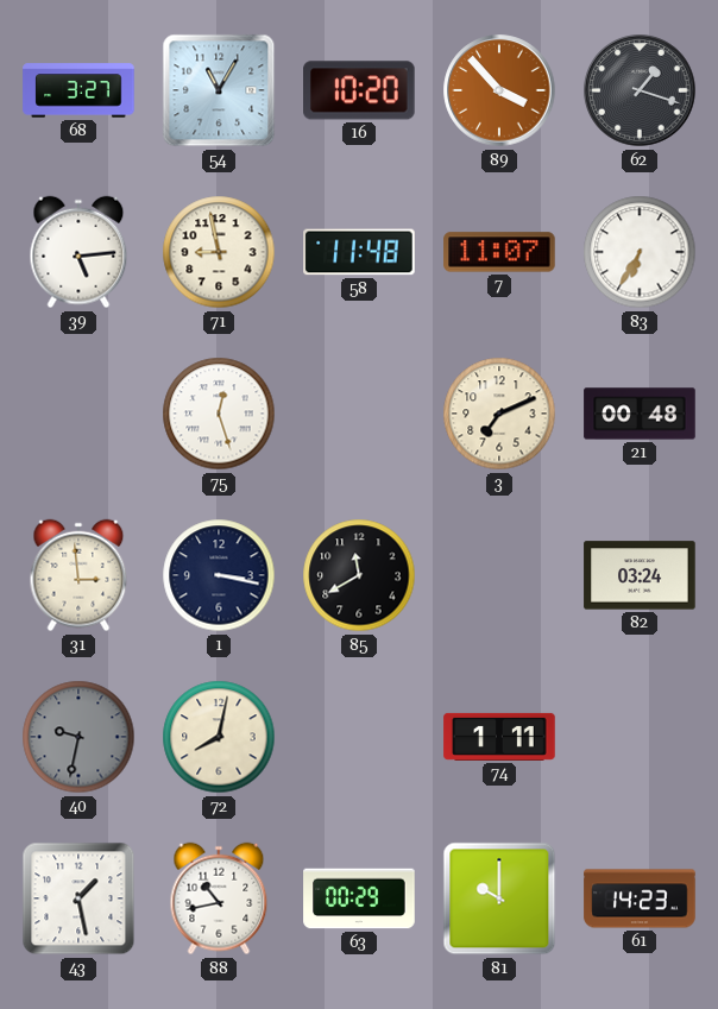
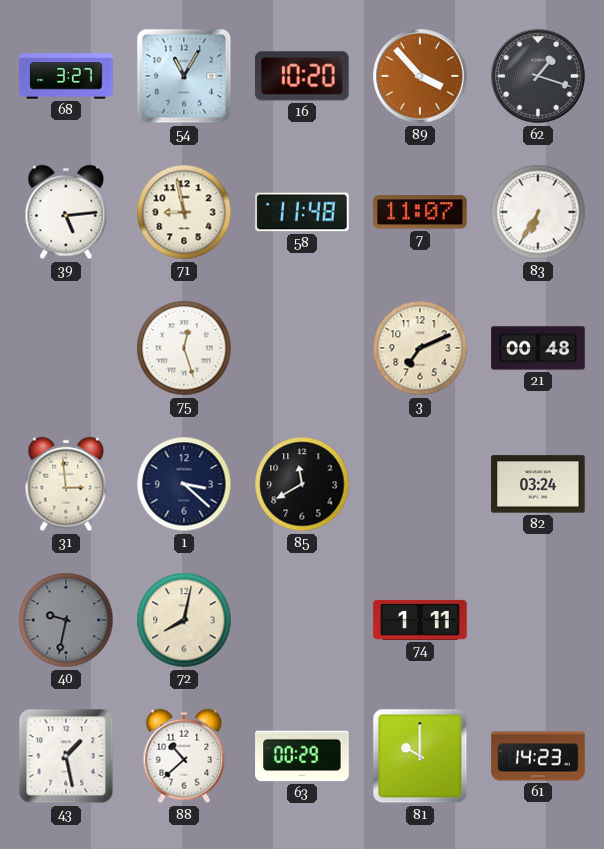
1: 3:17 -> 3:22 (184, 484)
88: 10:43 -> 10:38 (184, 756)
